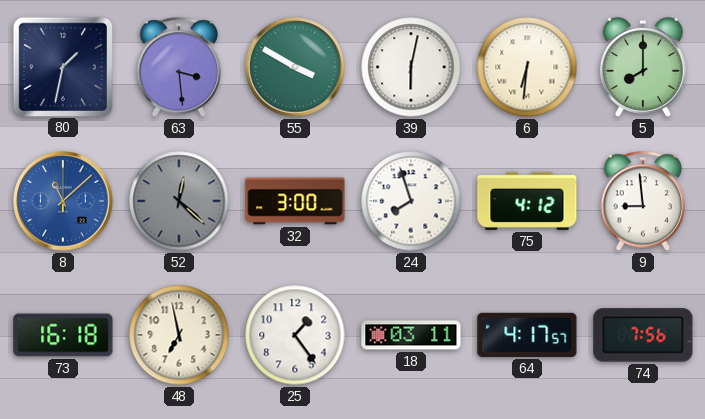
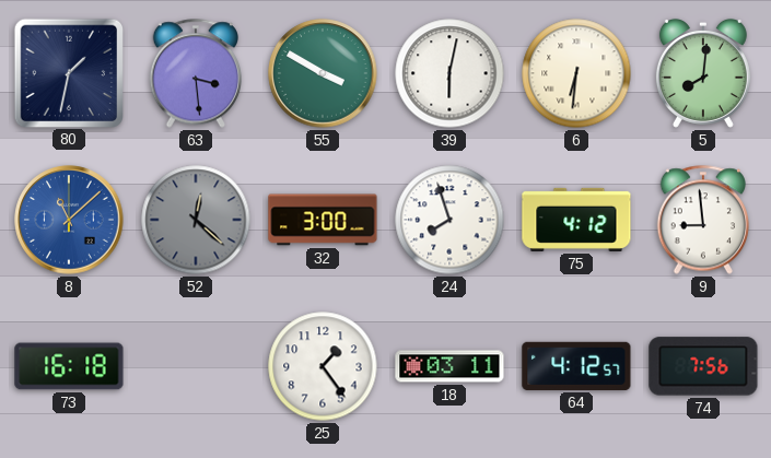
5: 8:00 -> 8:01 (703, 73)
48: 6:58 -> none (179, 335)
64: 4:17 -> 4:12 (576, 366)
